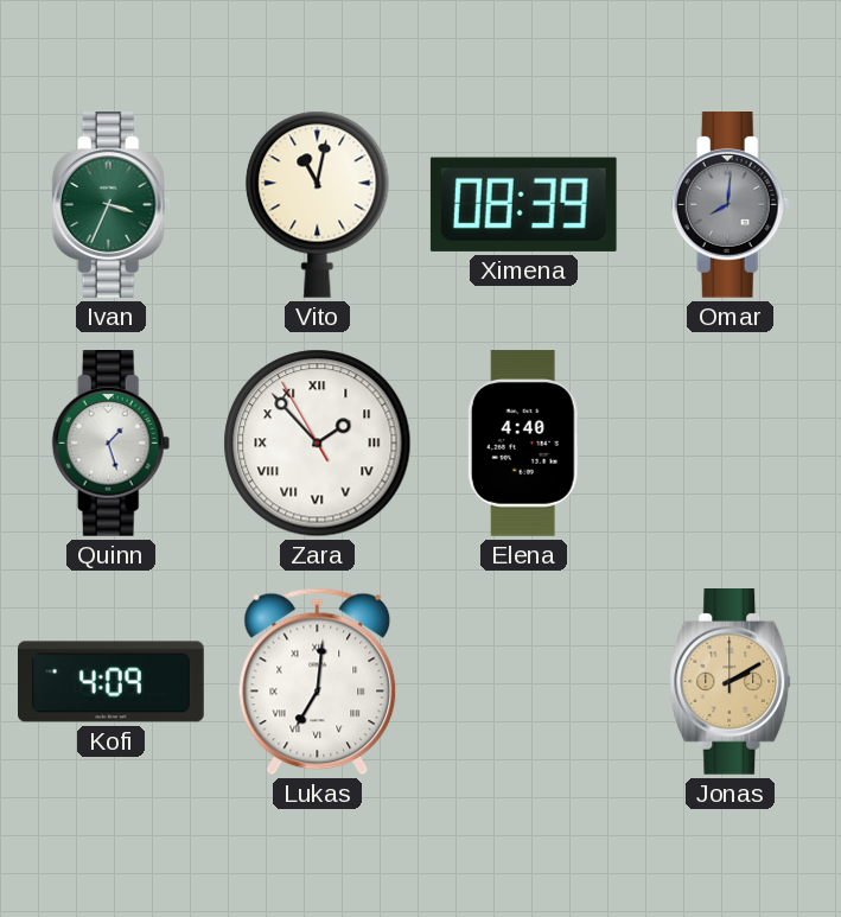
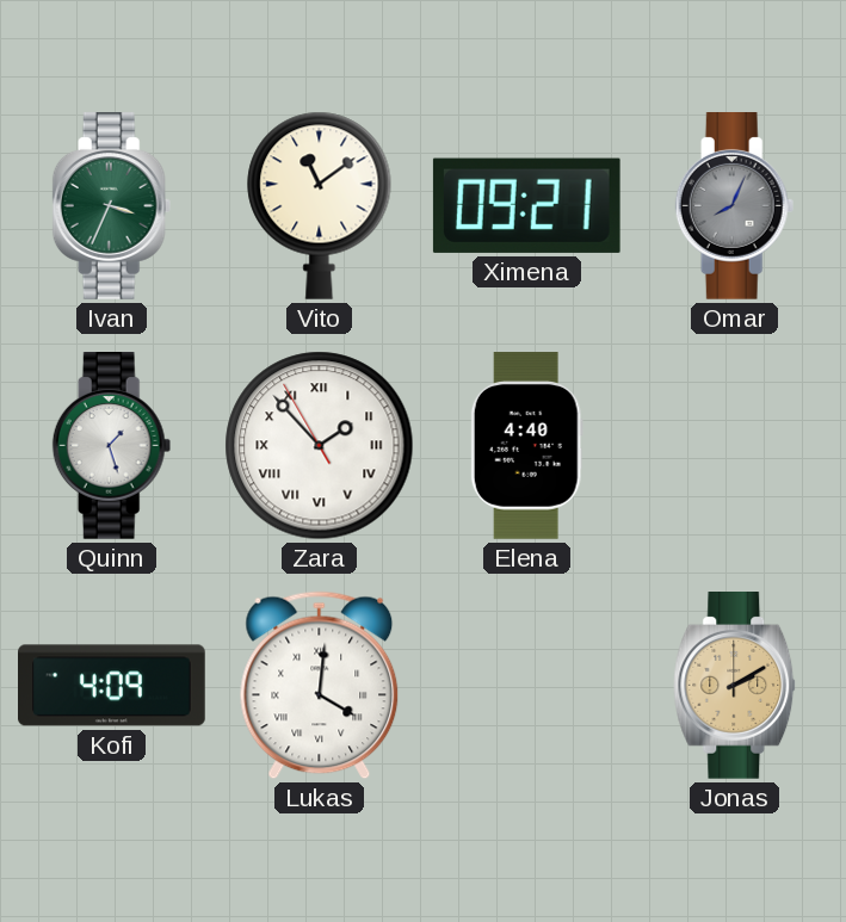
Vito: 11:02 -> 11:09 (320, 205)
Ximena: 08:39 -> 09:21 (526, 205)
Omar: 8:01 -> 8:04 (735, 206)
Lukas: 7:01 -> 4:01 (320, 686)
